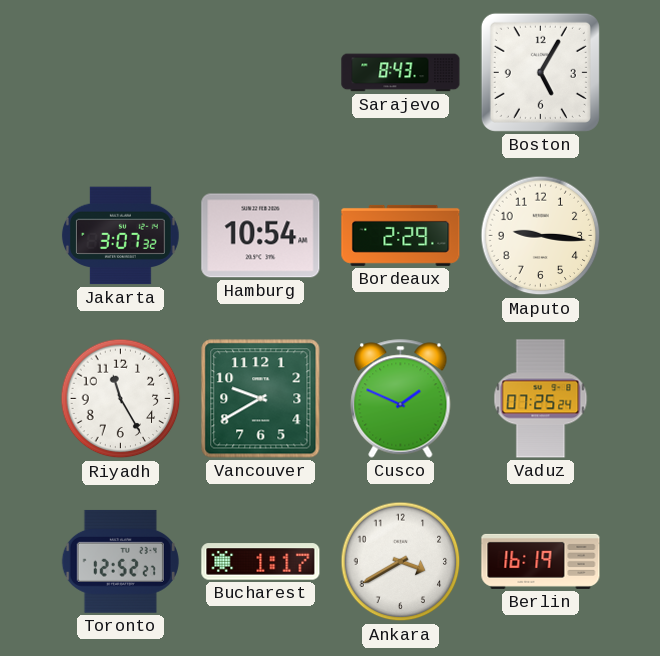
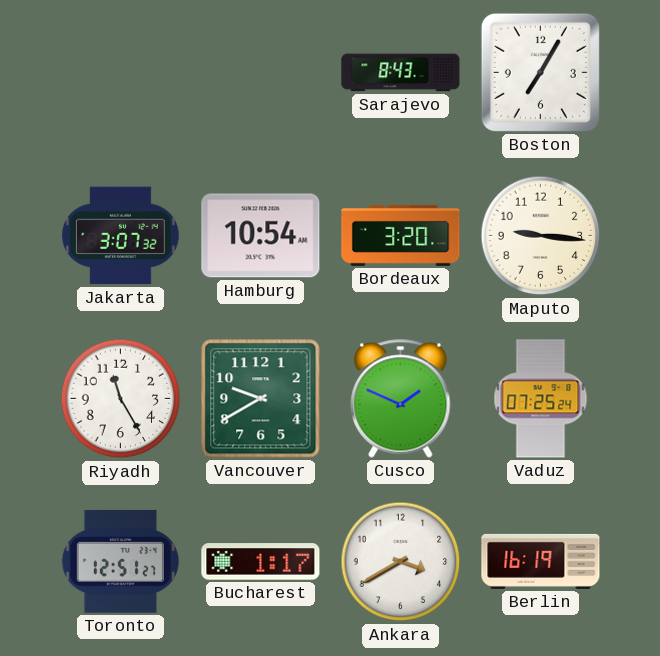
Boston: 5:05 -> 7:05 (540, 72)
Bordeaux: 2:29 -> 3:20 (401, 235)
Toronto: 12:52 -> 12:51 (120, 561)
